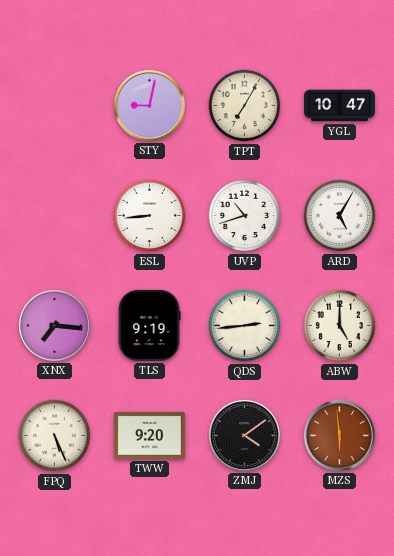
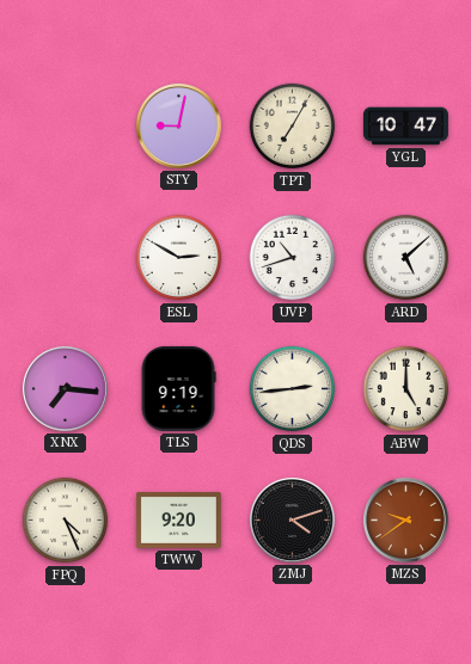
ESL: 8:44 -> 2:50 (179, 258)
ARD: 5:05 -> 5:08 (406, 258)
FPQ: 5:26 -> 4:26 (66, 521)
ZMJ: 4:09 -> 4:12 (292, 519)
MZS: 5:59 -> 9:39 (405, 519)
